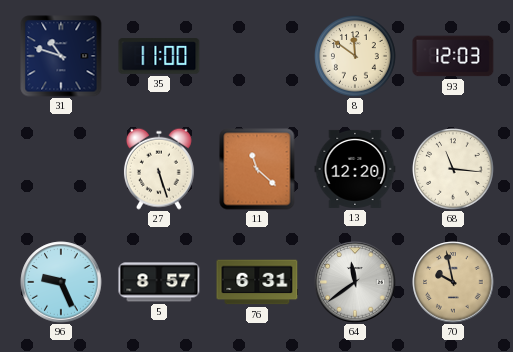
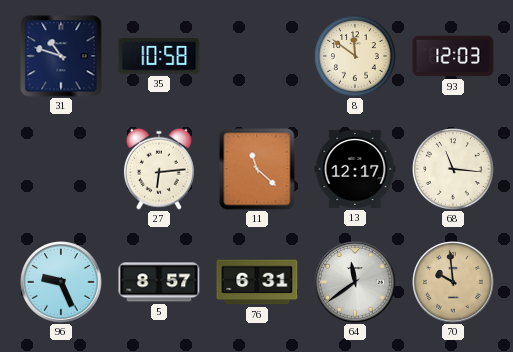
35: 11:00 -> 10:58 (159, 56)
27: 5:27 -> 6:14 (159, 169)
13: 12:20 -> 12:17 (355, 169)
70: 9:58 -> 9:59 (453, 282)
